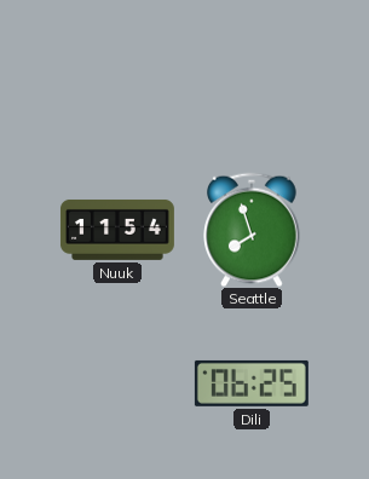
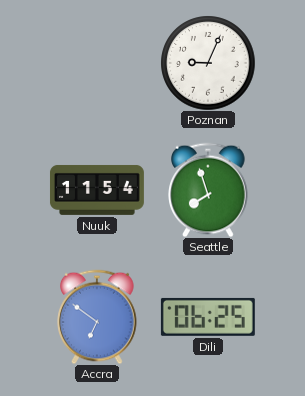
Poznan: none -> 9:04 (208, 63)
Accra: none -> 6:51 (97, 317)
